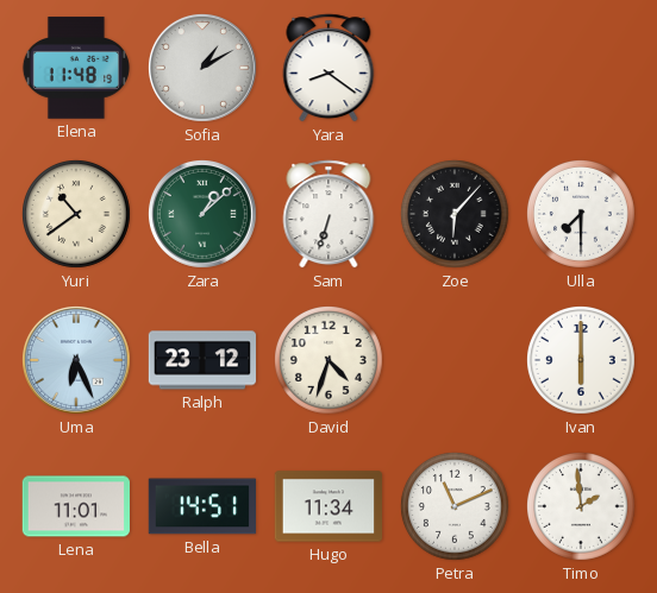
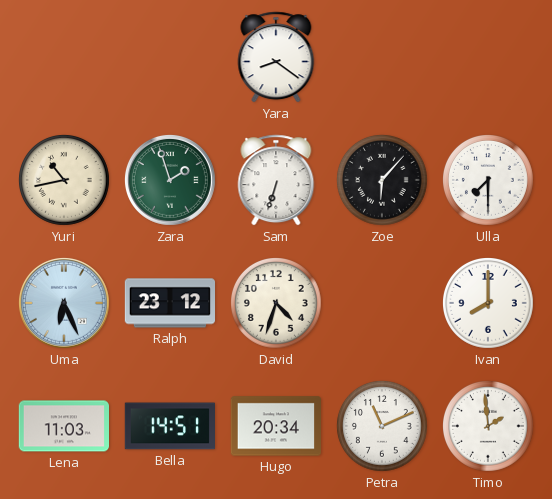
Elena: 11:48 -> none (76, 68)
Sofia: 1:10 -> none (202, 68)
Yuri: 10:39 -> 10:43 (65, 181)
Zara: 1:08 -> 1:57 (170, 180)
Ivan: 6:00 -> 8:00 (489, 304)
Lena: 11:01 -> 11:03 (63, 426)
Hugo: 11:34 -> 20:34 (275, 426)
